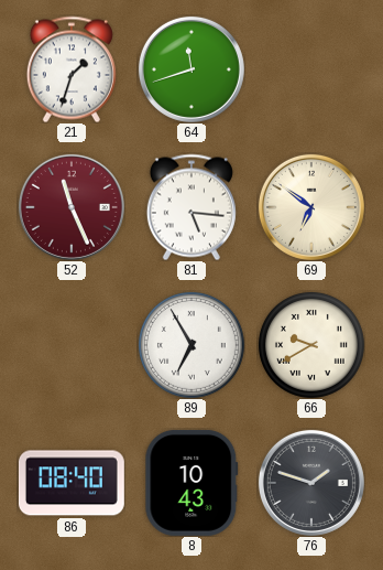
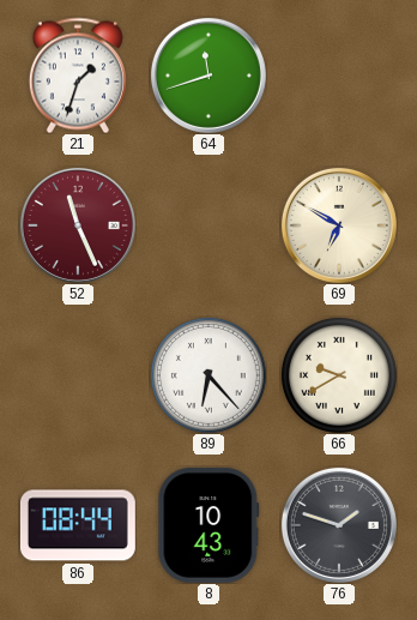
81: 5:16 -> none (191, 207)
69: 6:51 -> 6:50 (339, 225)
89: 6:55 -> 6:23 (208, 375)
86: 08:40 -> 08:44 (78, 525)
